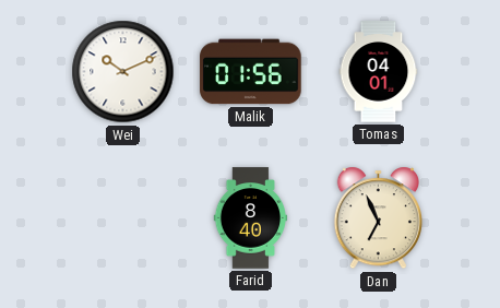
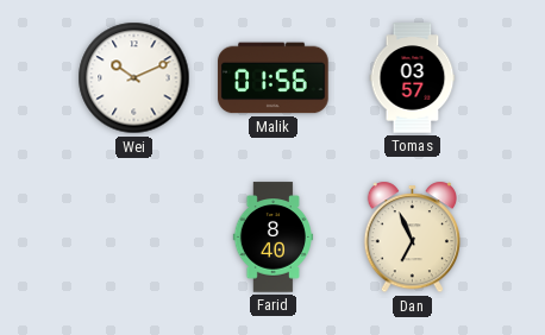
Tomas: 04:01 -> 03:57 (413, 78)
